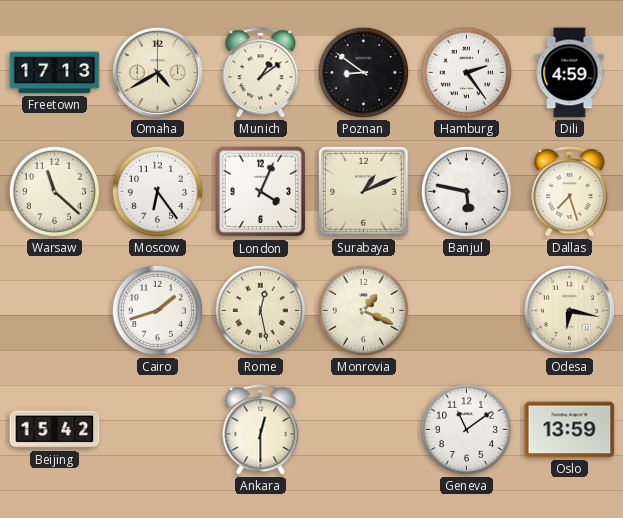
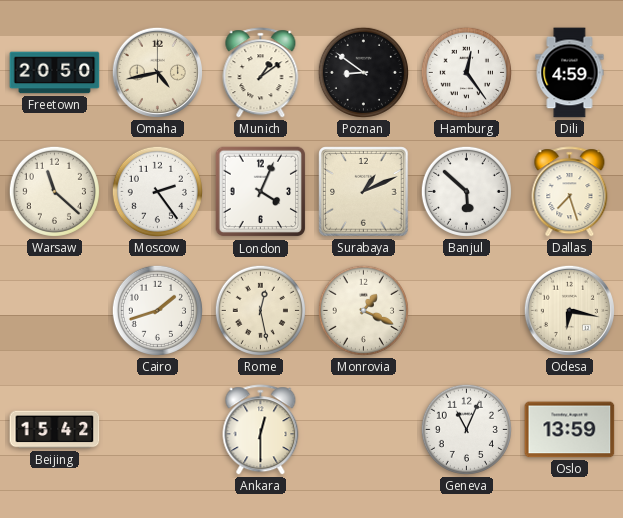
Freetown: 17:13 -> 20:50 (55, 73)
Omaha: 4:40 -> 4:43 (157, 72)
Hamburg: 2:24 -> 12:24 (466, 72)
Moscow: 6:24 -> 2:24 (157, 191)
Banjul: 5:47 -> 5:52 (466, 191)
Geneva: 11:09 -> 11:04 (466, 429)
